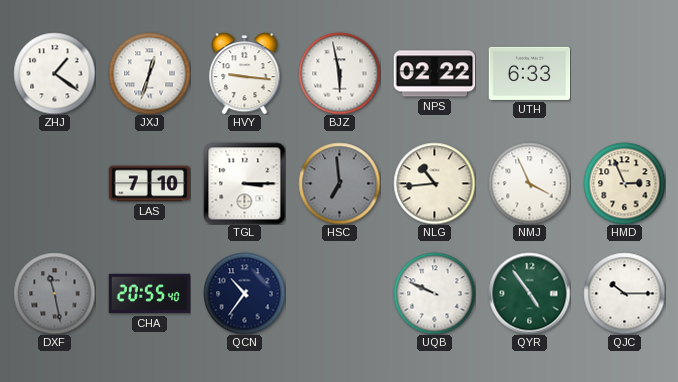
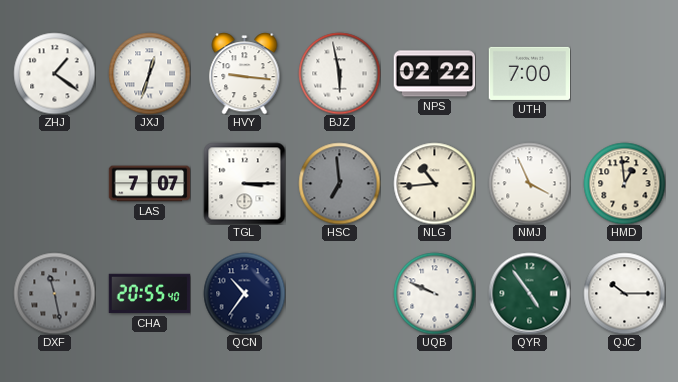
UTH: 6:33 -> 7:00 (529, 73)
LAS: 7:10 -> 7:07 (149, 184)
HMD: 2:56 -> 12:59 (624, 183)
